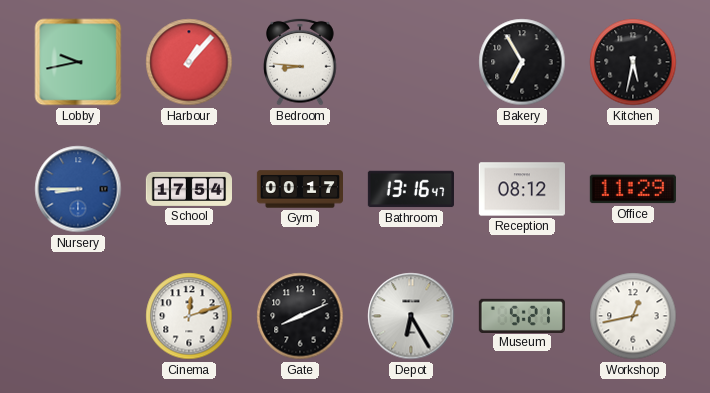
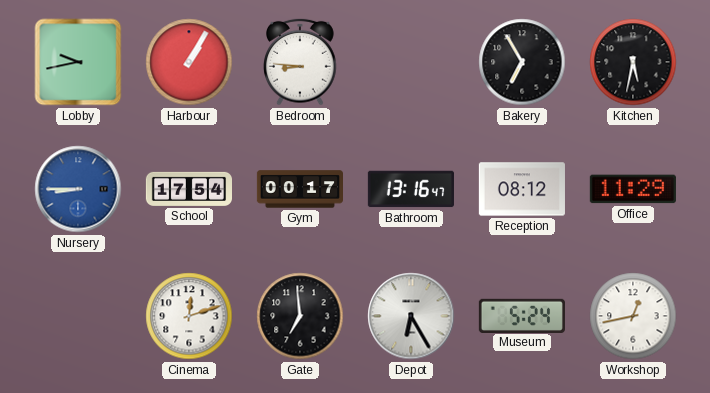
Harbour: 1:07 -> 1:05 (189, 62)
Gate: 8:11 -> 6:59 (300, 316)
Museum: 5:21 -> 5:24 (522, 315)
